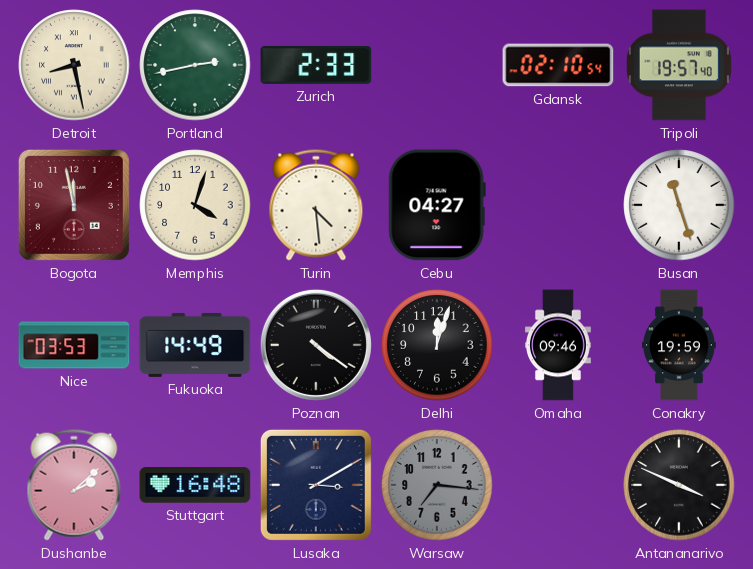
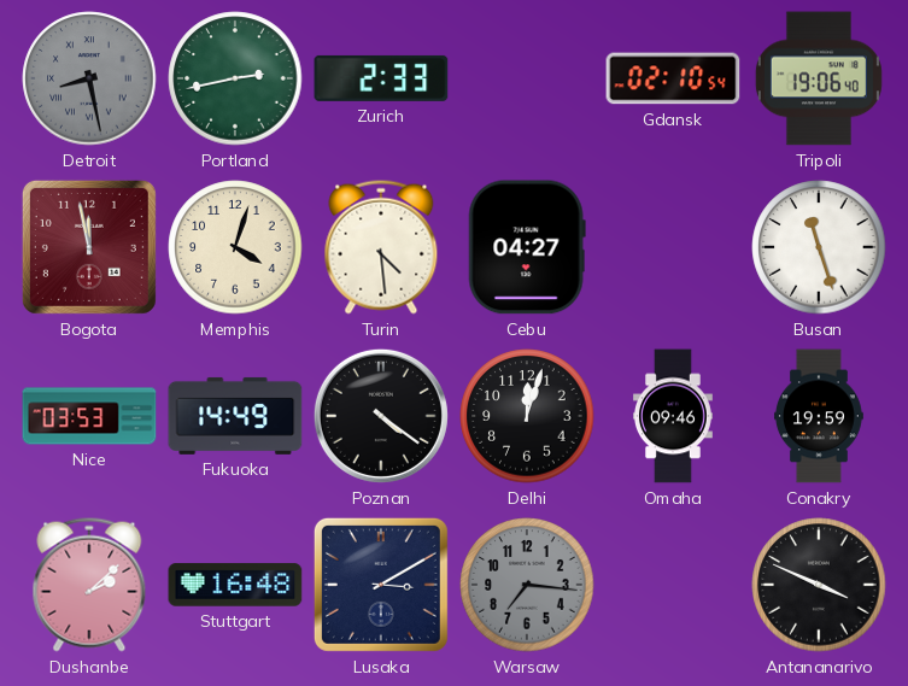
Detroit dial: cream -> grey (89, 78)
Tripoli: 19:57 -> 19:06 (819, 78)
